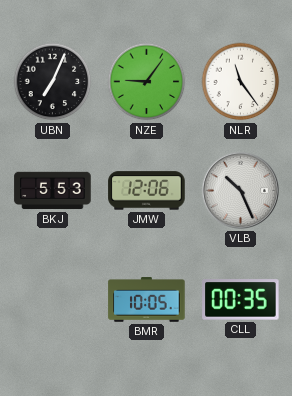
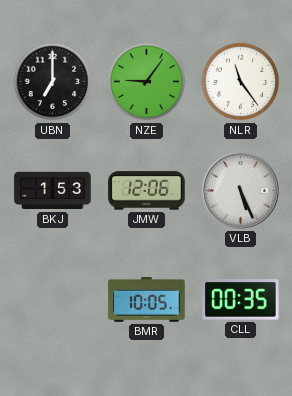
UBN: 7:04 -> 7:00 (53, 82)
BKJ: 5:53 -> 1:53 (53, 191)
VLB: 10:26 -> 5:26 (240, 190)
